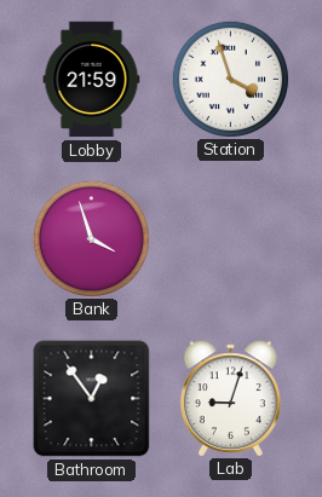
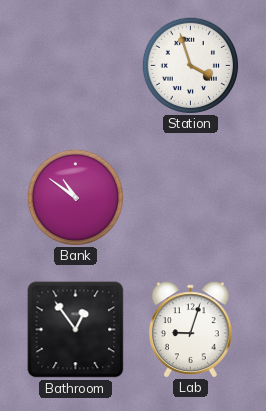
Lobby: 21:59 -> none (92, 80)
Bank: 3:57 -> 10:51 (75, 197)
